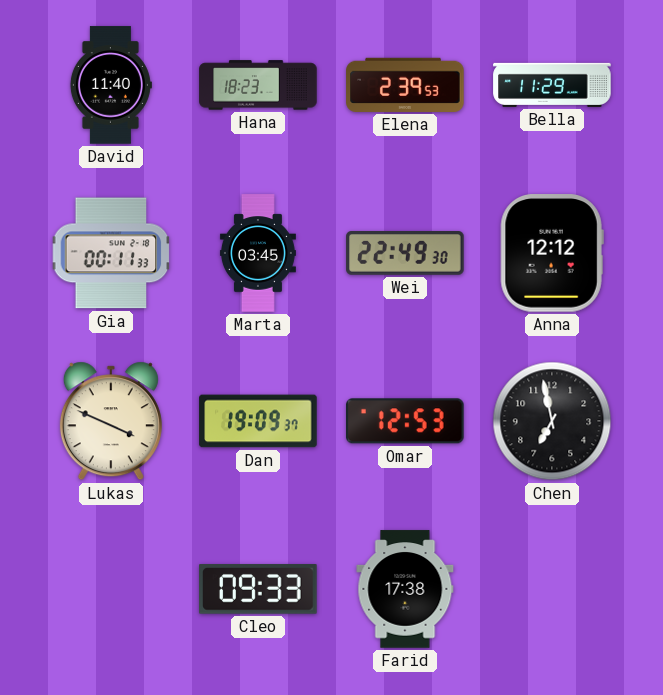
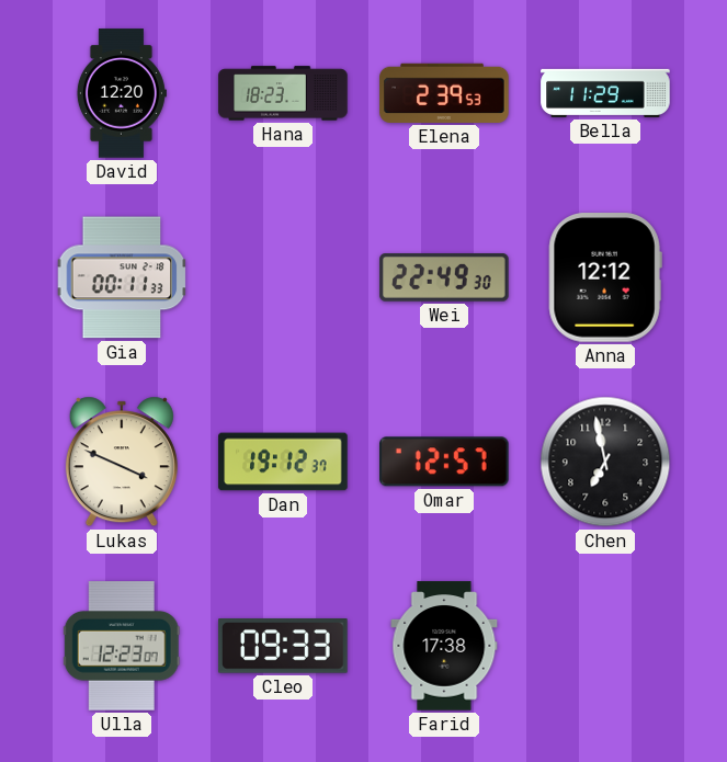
David: 11:40 -> 12:20 (121, 93)
Marta: 03:45 -> none (258, 253)
Dan: 19:09 -> 19:12 (283, 462)
Omar: 12:53 -> 12:57 (445, 462)
Ulla: none -> 12:23 (122, 646)
